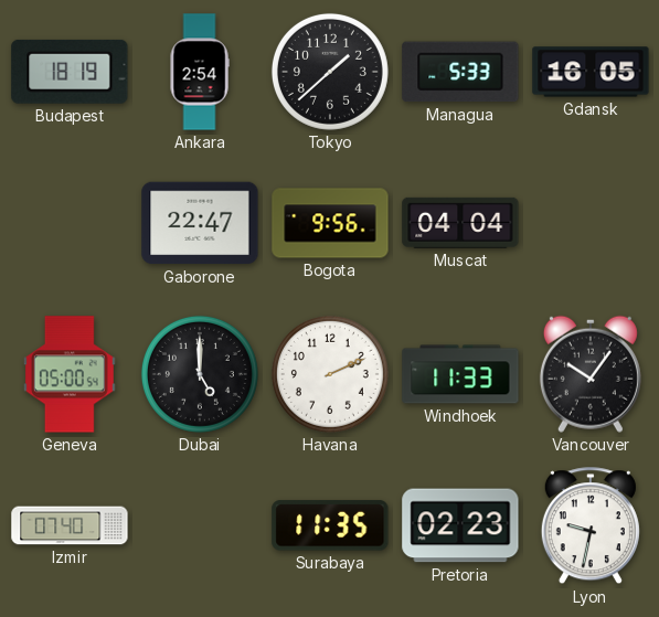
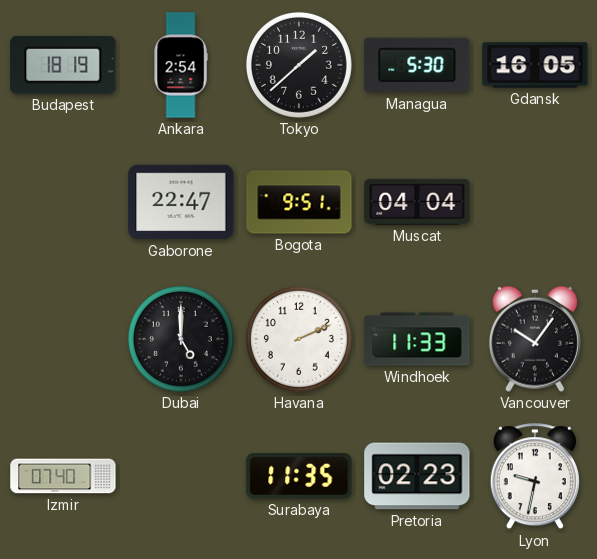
Managua: 5:33 -> 5:30 (417, 65)
Bogota: 9:56 -> 9:51 (299, 202)
Geneva: 05:00 -> none (70, 374)
